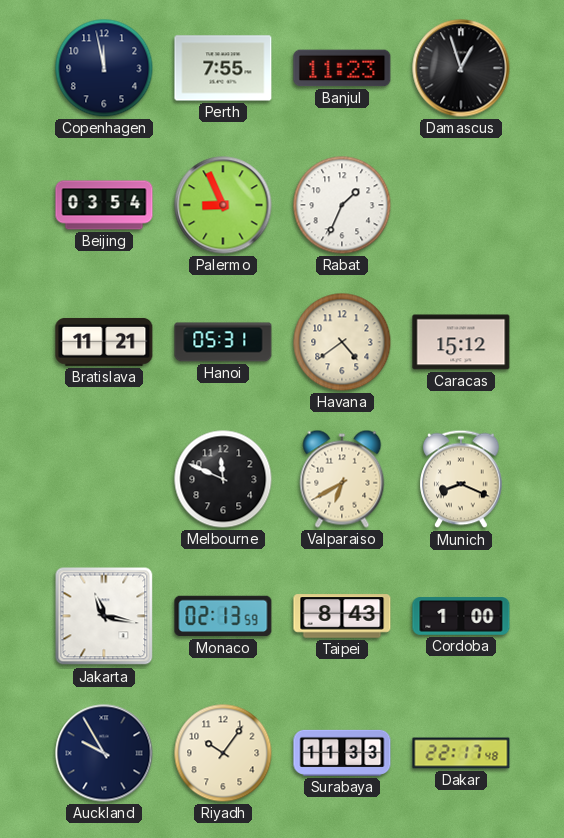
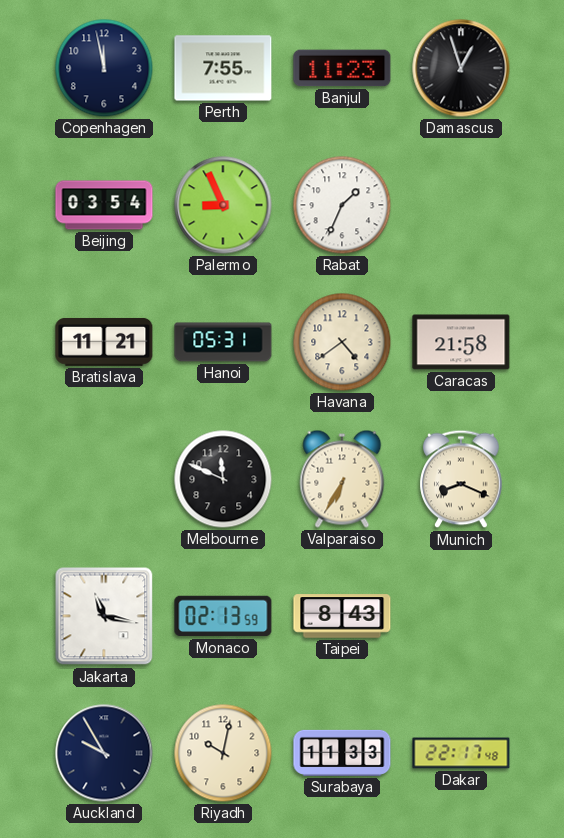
Caracas: 15:12 -> 21:58 (461, 342)
Valparaiso: 6:40 -> 6:35 (342, 479)
Cordoba: 1:00 -> none (461, 616)
Riyadh: 10:06 -> 10:02 (223, 753)
